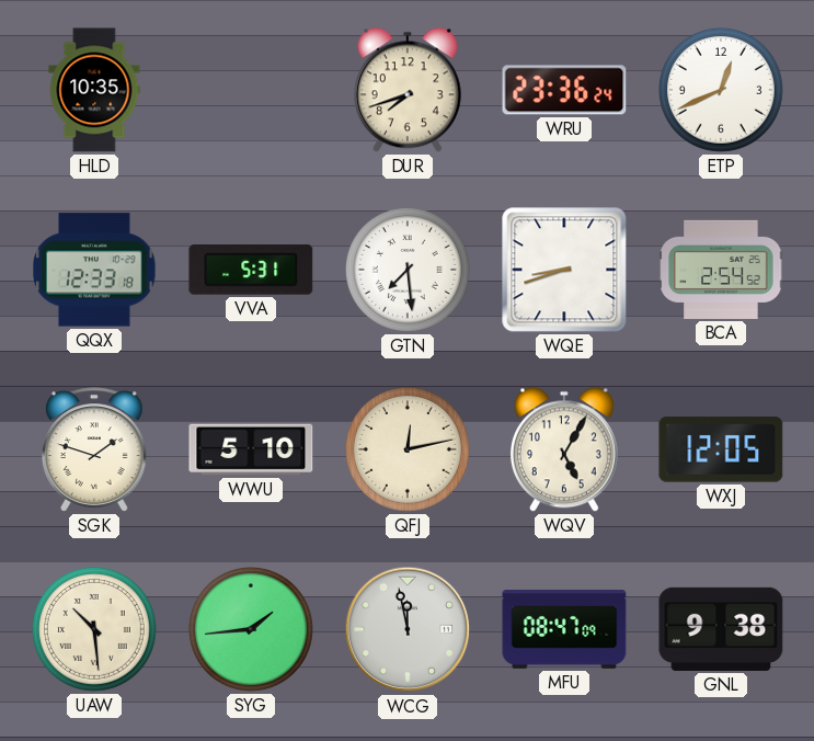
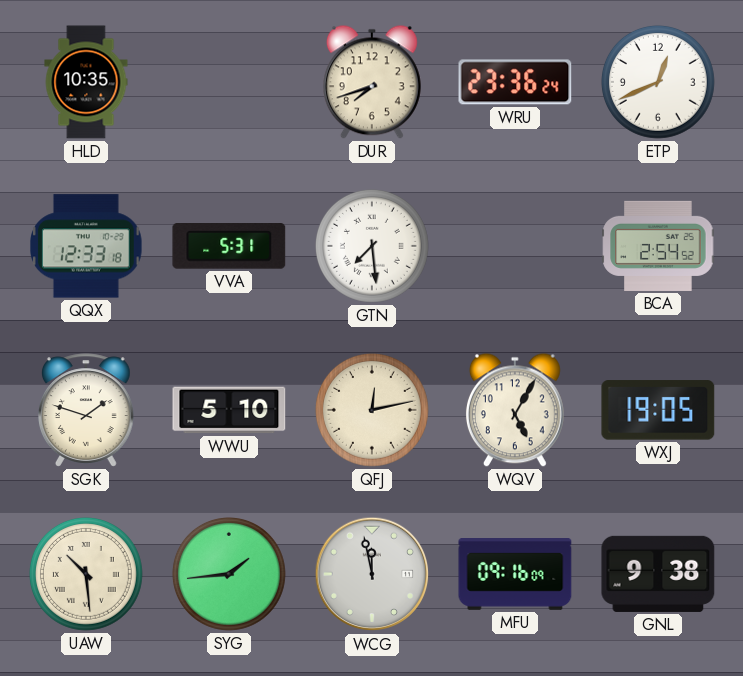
WQE: 8:42 -> none (564, 270)
WXJ: 12:05 -> 19:05 (658, 410)
MFU: 08:47 -> 09:16 (515, 575)
